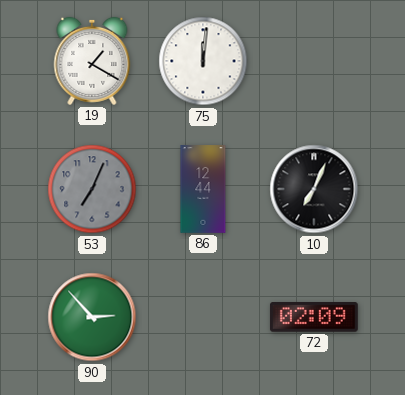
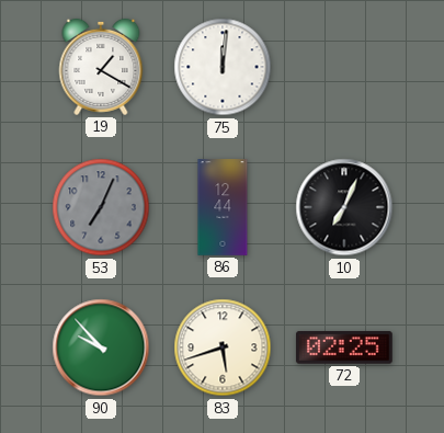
90: 2:53 -> 9:53 (101, 347)
83: none -> 5:42 (223, 347)
72: 02:09 -> 02:25 (344, 347)
